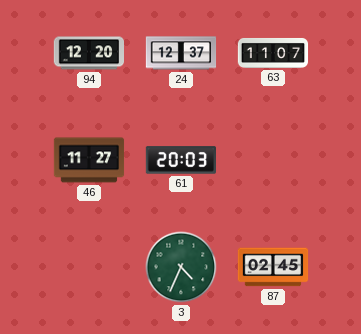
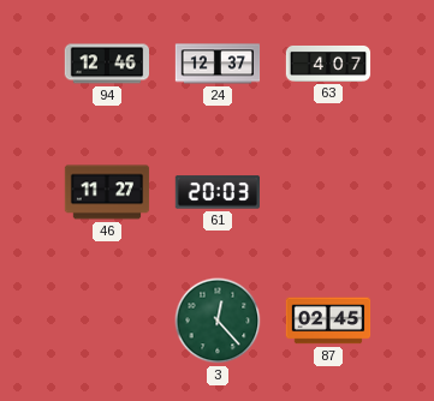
94: 12:20 -> 12:46 (106, 64)
63: 11:07 -> 4:07 (328, 64)
3: 4:34 -> 12:23 (218, 321)
